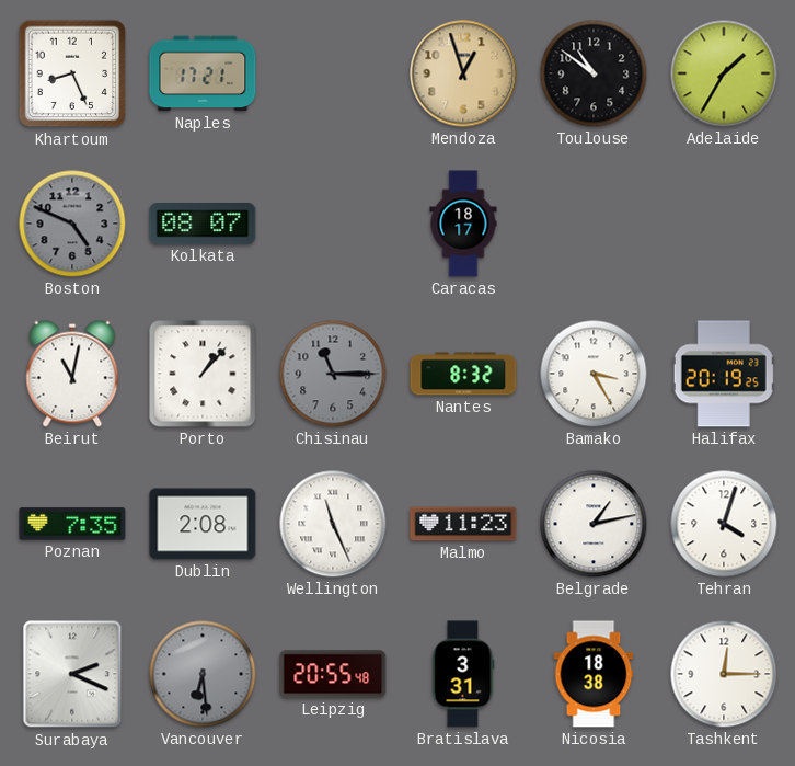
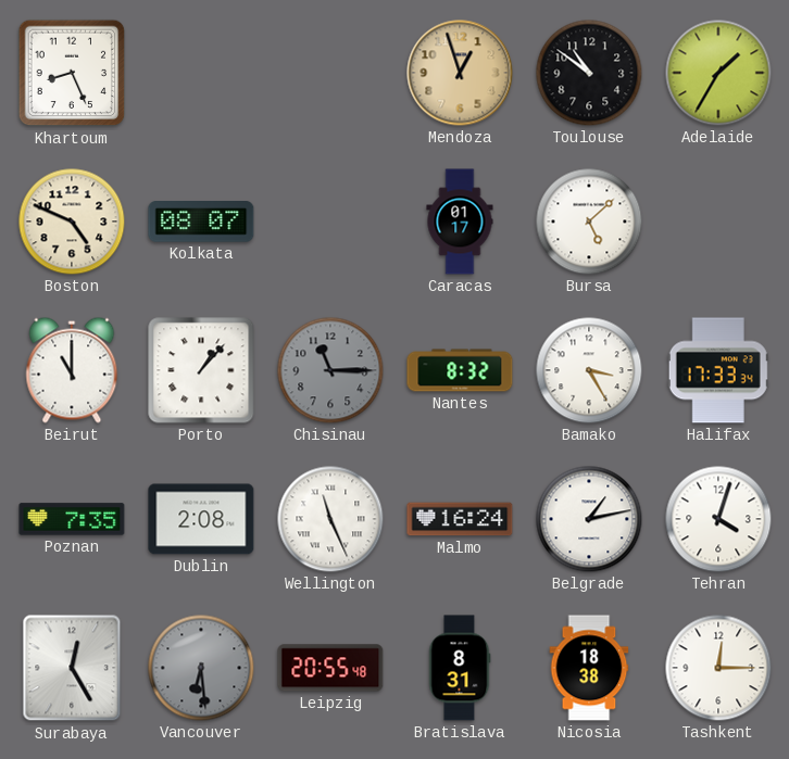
Naples: 17:21 -> none (203, 73)
Boston dial: grey -> cream (72, 222)
Caracas: 18:17 -> 01:17 (460, 222)
Bursa: none -> 5:08 (589, 222)
Beirut: 11:02 -> 11:00 (72, 370)
Halifax: 20:19 -> 17:33 (718, 370)
Malmo: 11:23 -> 16:24 (460, 519)
Surabaya: 2:19 -> 12:25 (72, 668)
Bratislava: 3:31 -> 8:31 (460, 668)
